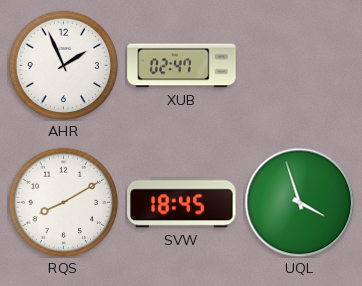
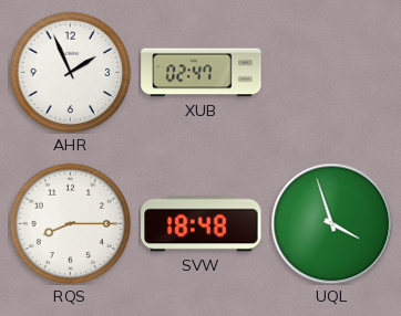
RQS: 8:10 -> 8:15 (70, 223)
SVW: 18:45 -> 18:48 (202, 224)
